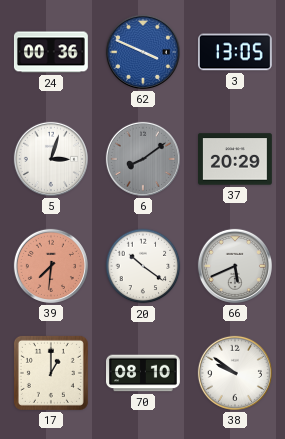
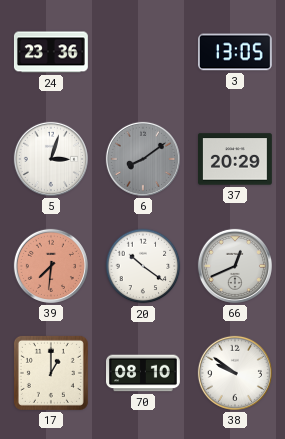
24: 00:36 -> 23:36 (51, 52)
62: 3:49 -> none (143, 52)
66: 5:41 -> 12:41 (235, 266)
